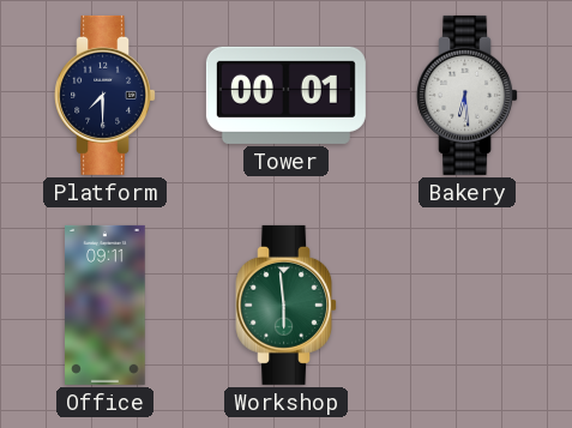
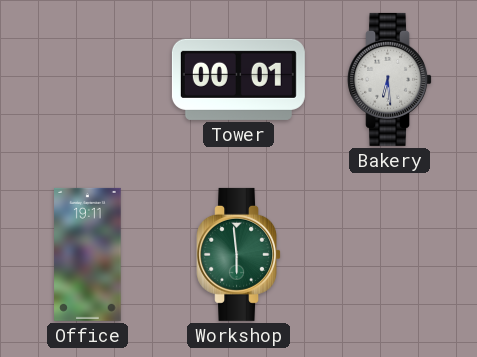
Platform: 7:30 -> none (106, 95)
Office: 09:11 -> 19:11 (88, 254)
